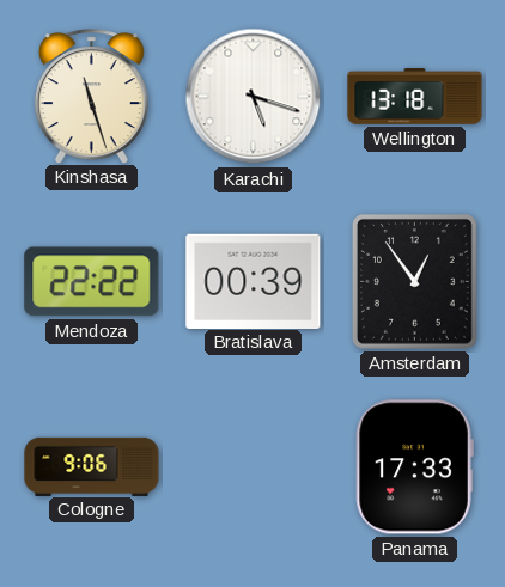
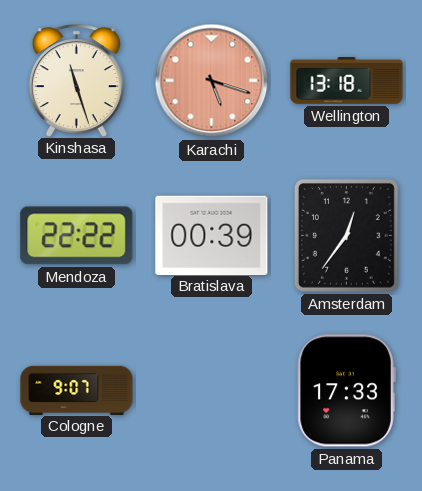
Karachi dial: white -> salmon (212, 81)
Amsterdam: 12:54 -> 12:36 (346, 235)
Cologne: 9:06 -> 9:07 (77, 390)
